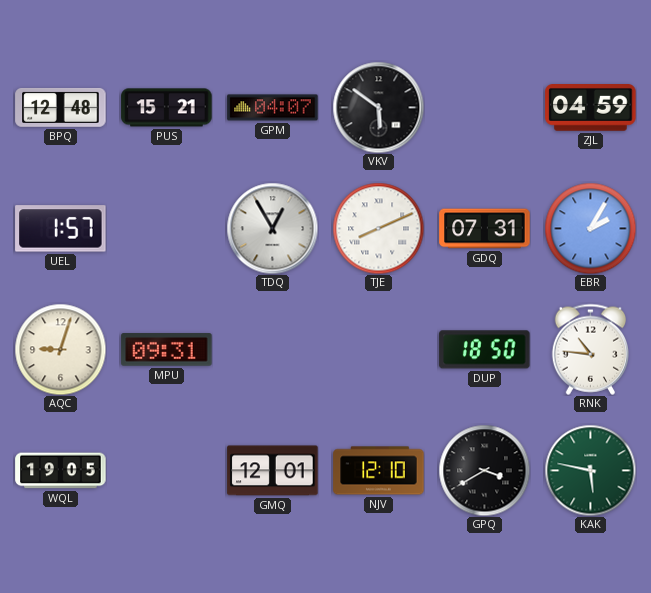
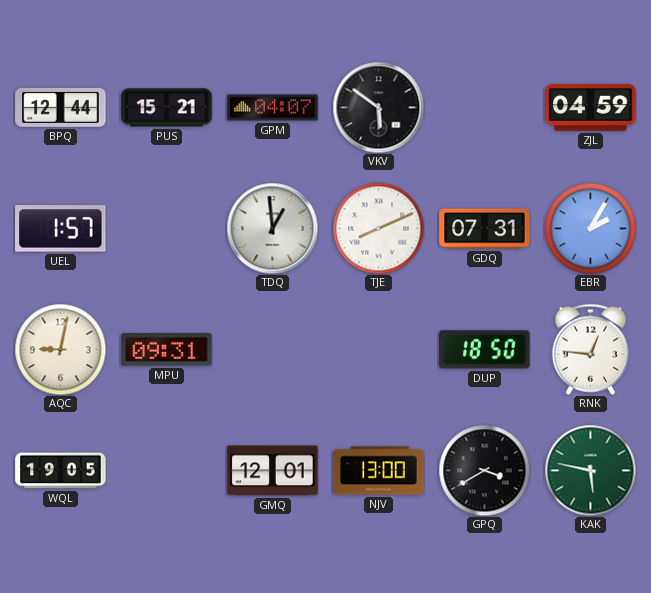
BPQ: 12:48 -> 12:44 (61, 107)
TDQ: 12:55 -> 12:59 (272, 228)
AQC: 9:03 -> 9:02 (60, 349)
RNK: 10:46 -> 12:46 (590, 349)
NJV: 12:10 -> 13:00 (379, 471)
